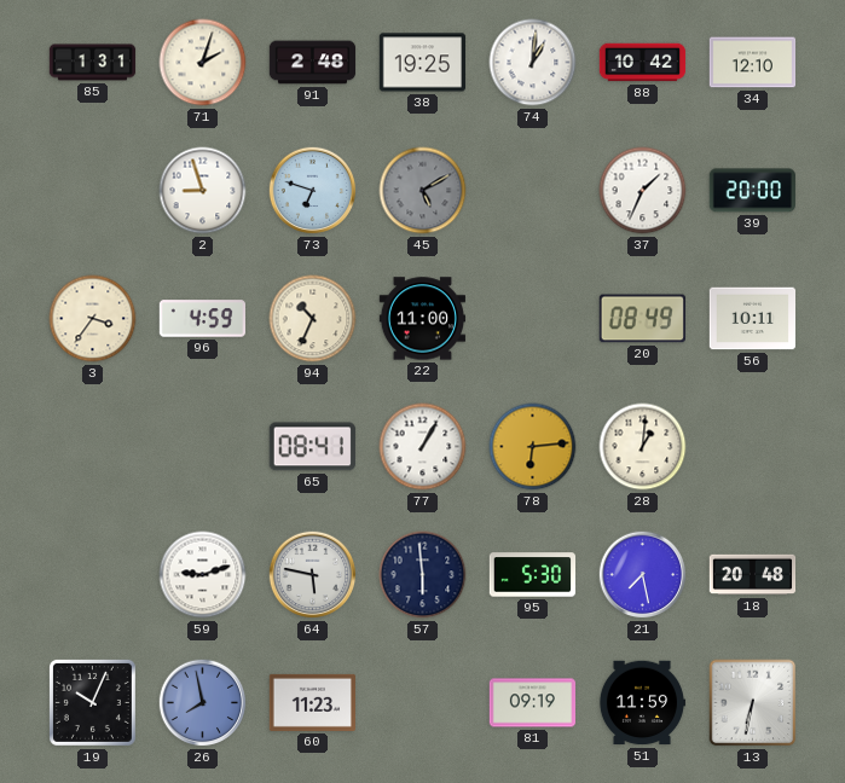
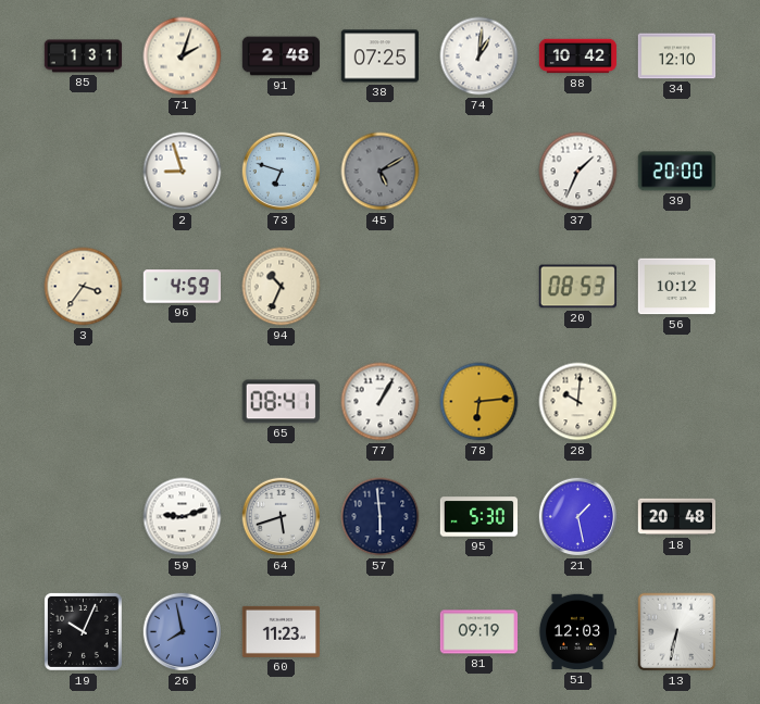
38: 19:25 -> 07:25 (381, 56)
22: 11:00 -> none (423, 319)
20: 08:49 -> 08:53 (577, 287)
56: 10:11 -> 10:12 (677, 287)
28: 1:01 -> 10:01 (578, 402)
64: 5:47 -> 5:42 (282, 517)
21: 7:28 -> 1:28 (578, 517)
51: 11:59 -> 12:03 (576, 632)
